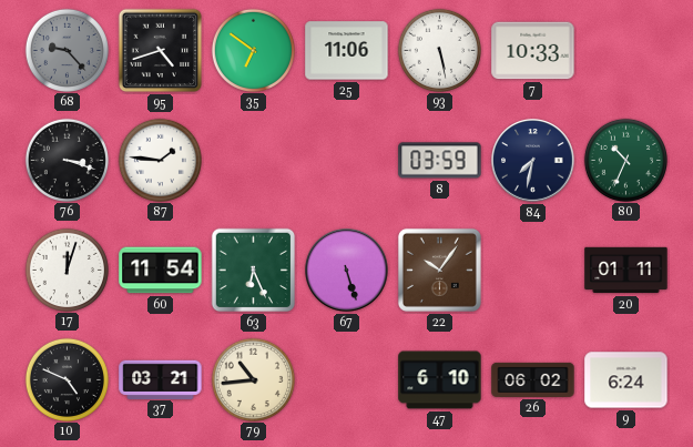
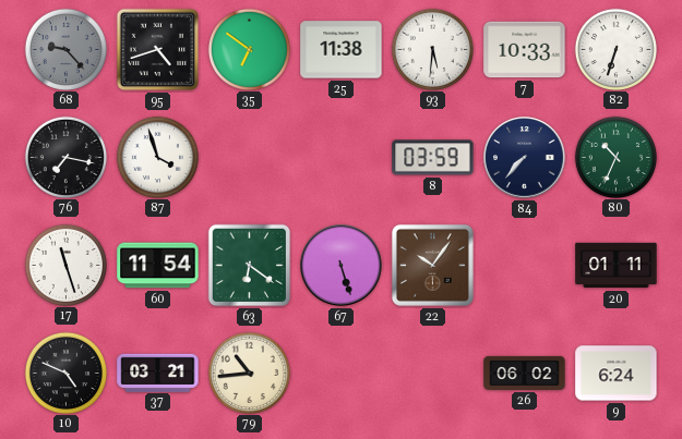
25: 11:06 -> 11:38 (342, 50)
93: 5:28 -> 5:31 (432, 49)
82: none -> 6:33 (615, 49)
76: 3:18 -> 7:17 (65, 157)
87: 1:46 -> 3:57 (157, 157)
84: 7:32 -> 7:37 (525, 158)
17: 12:03 -> 11:27 (65, 265)
63: 6:26 -> 6:21 (250, 266)
47: 6:10 -> none (440, 380)
